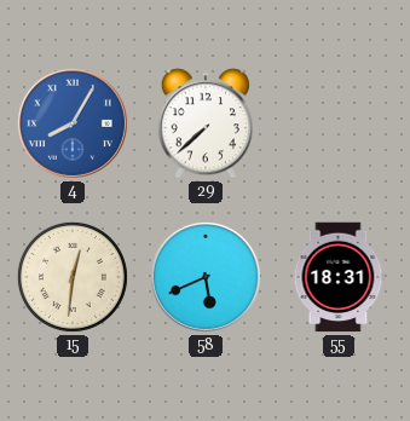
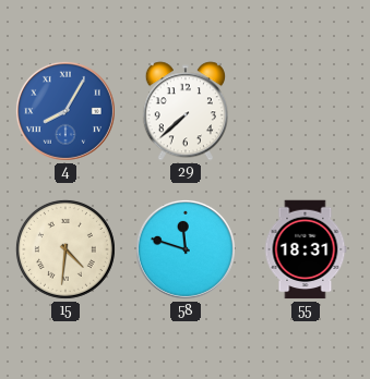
15: 12:31 -> 4:31 (65, 249)
58: 5:41 -> 11:48 (186, 249)
